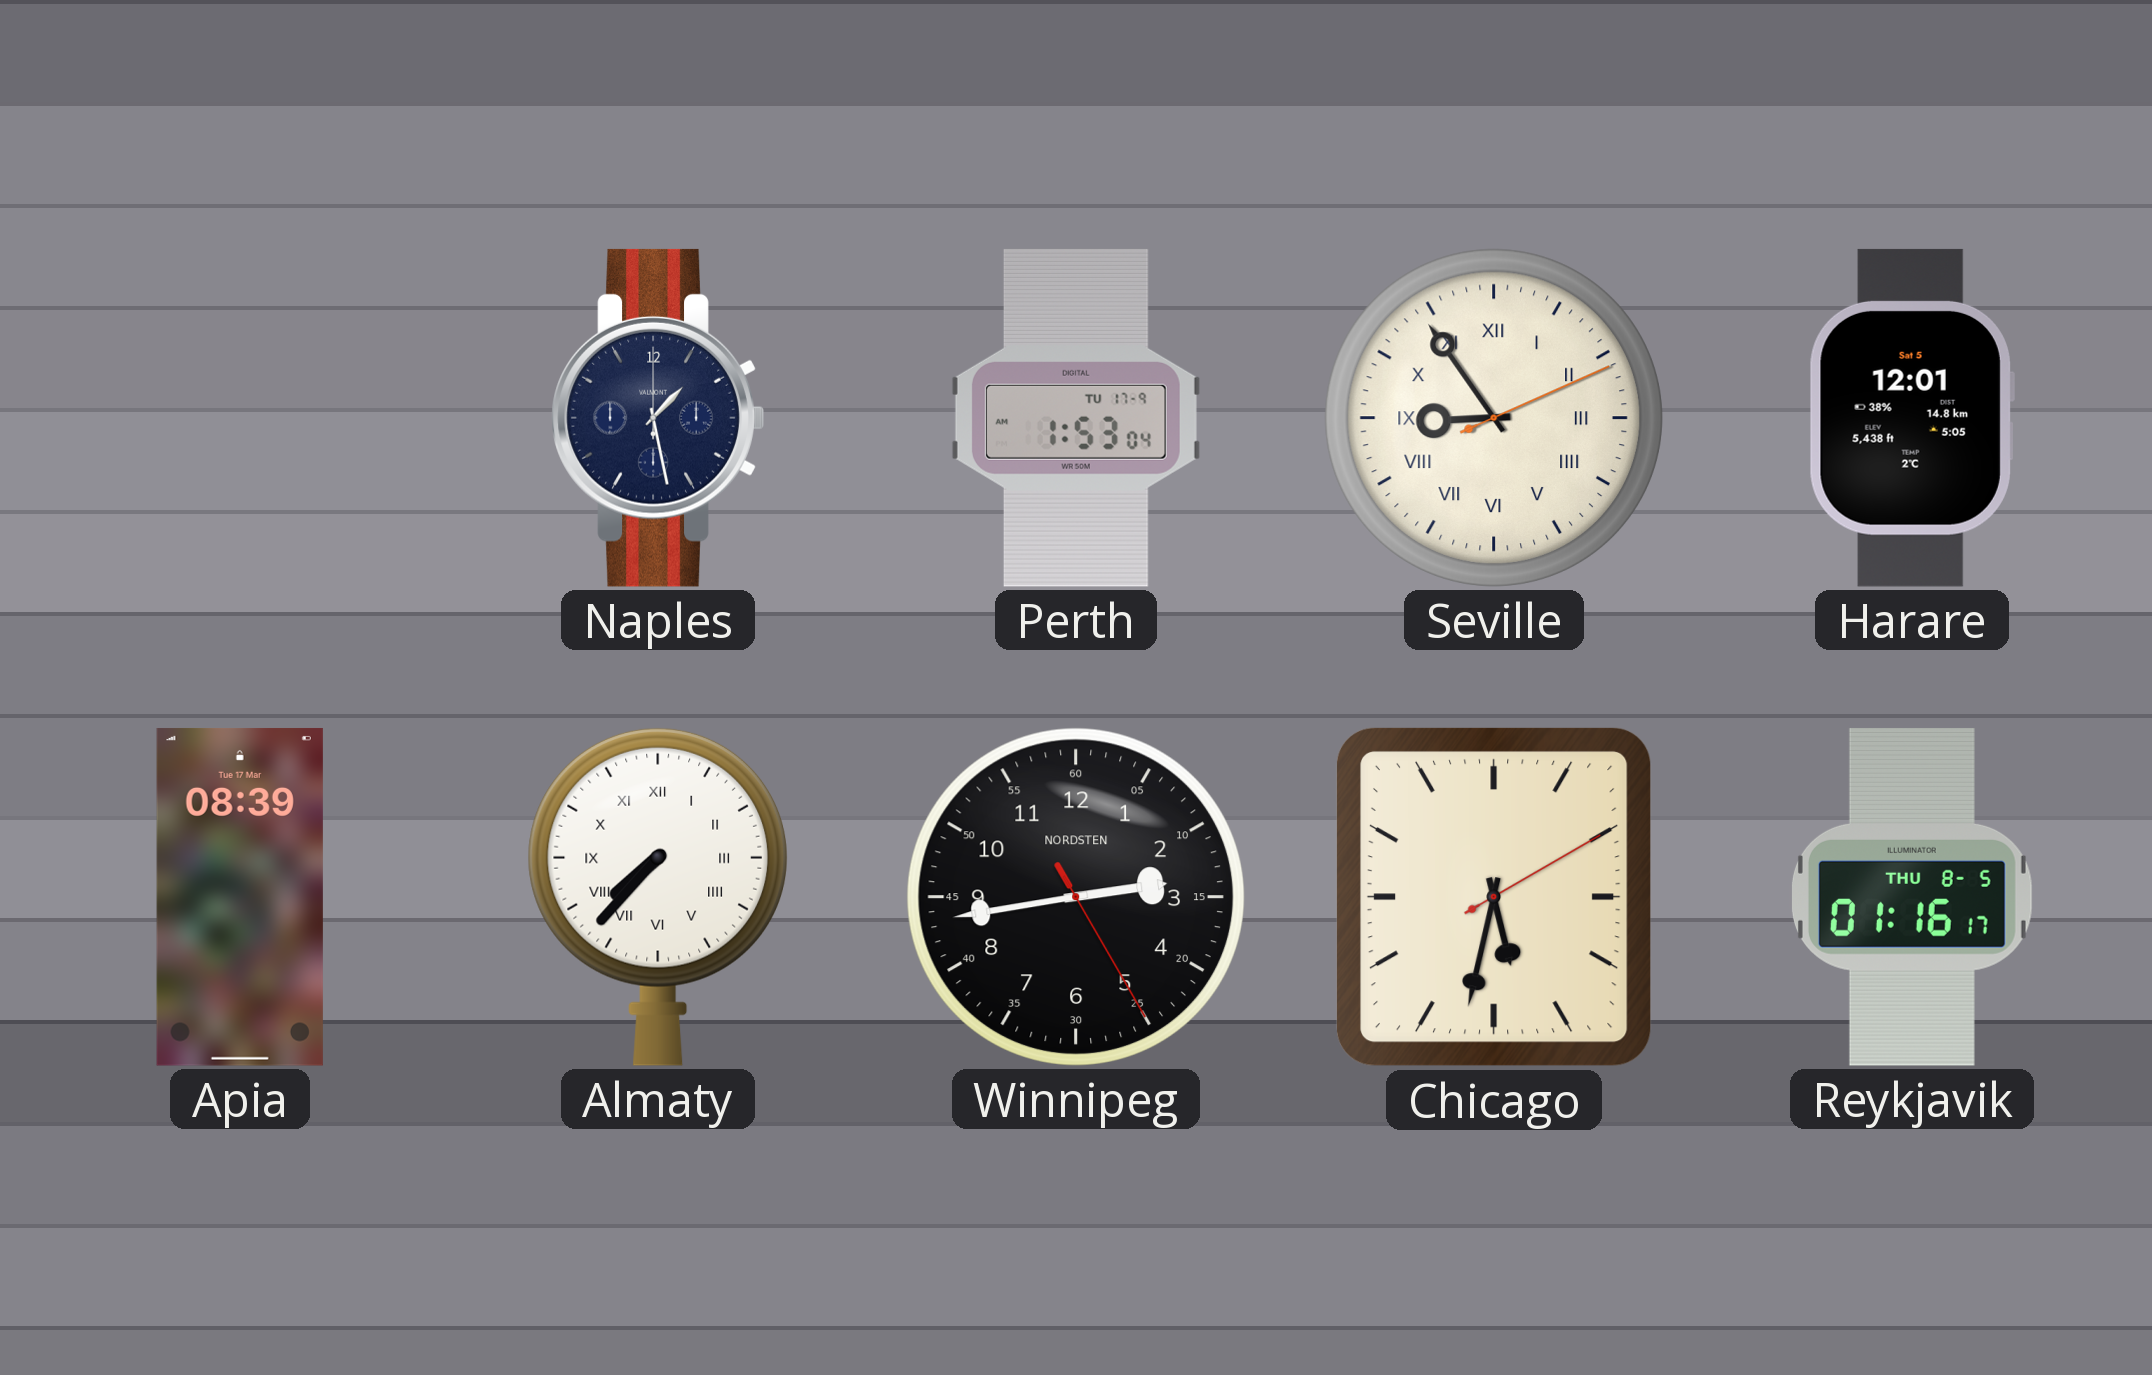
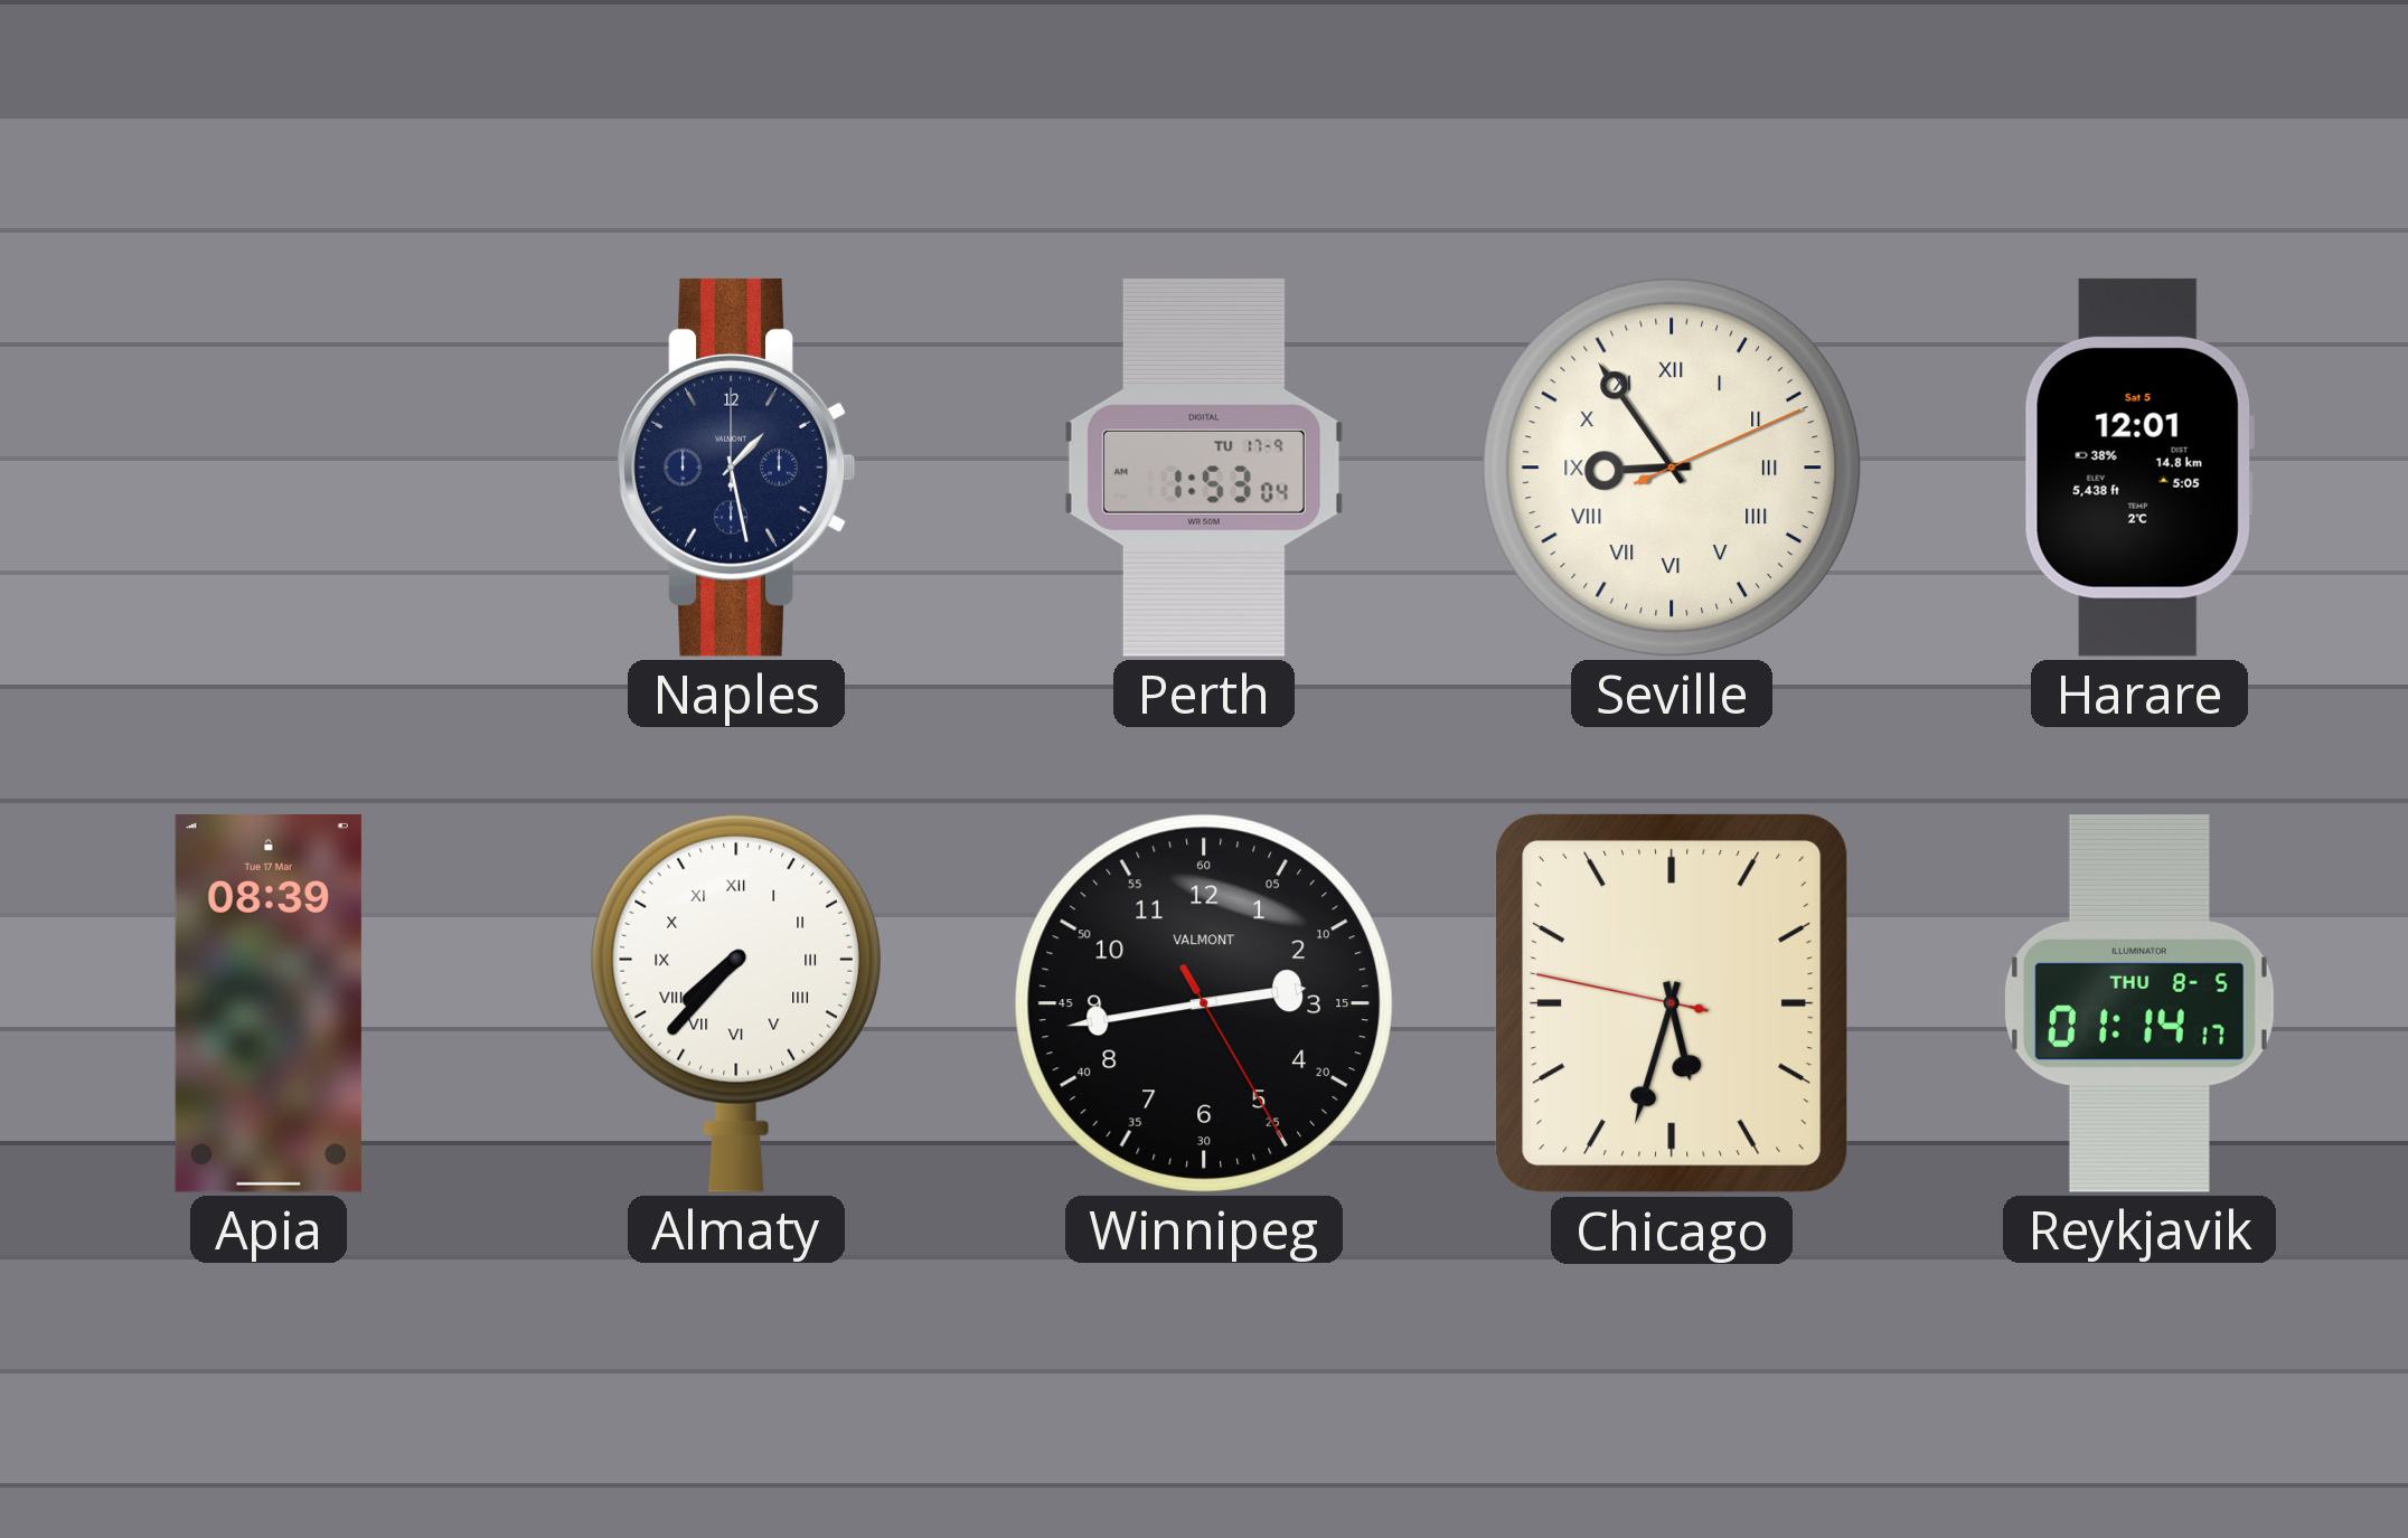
Winnipeg brand: NORDSTEN -> VALMONT (1204, 1003)
Chicago: 5:32:10 -> 5:32:47 (1672, 1003)
Reykjavik: 01:16 -> 01:14 (2139, 1003)
